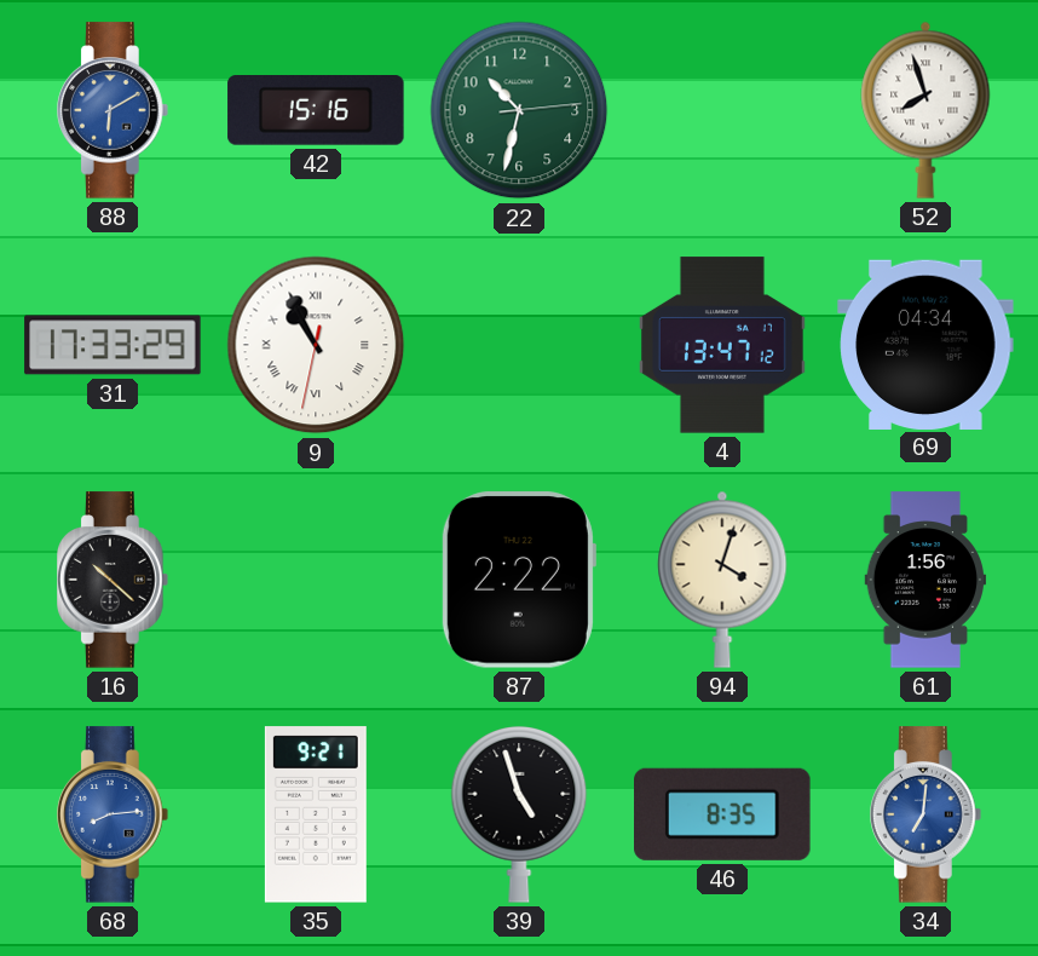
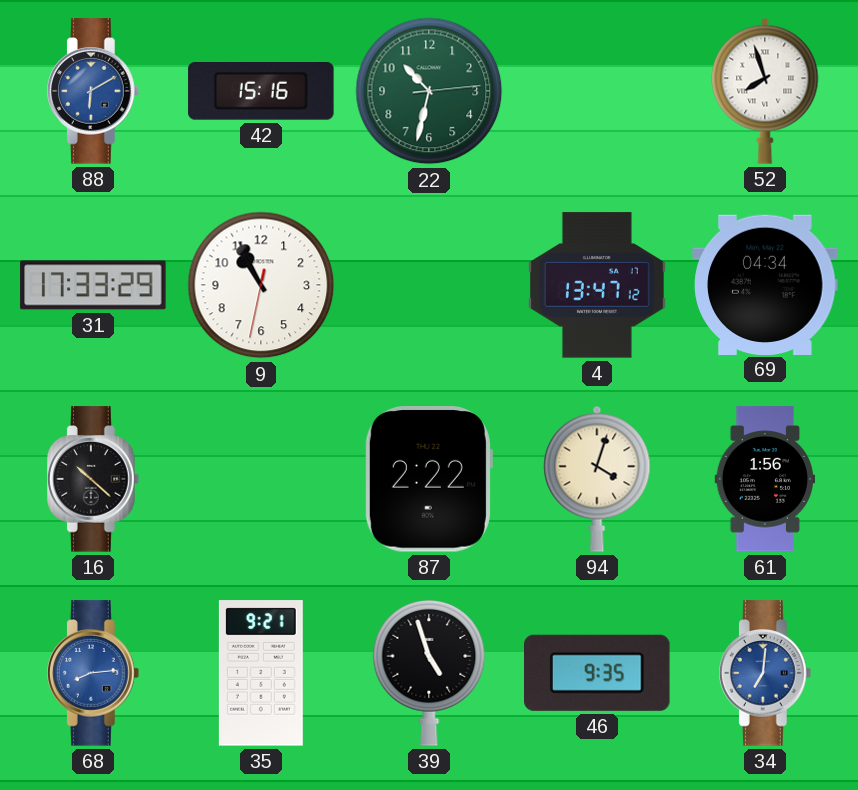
9 numerals: Roman -> Arabic (261, 285)
46: 8:35 -> 9:35 (598, 673)
